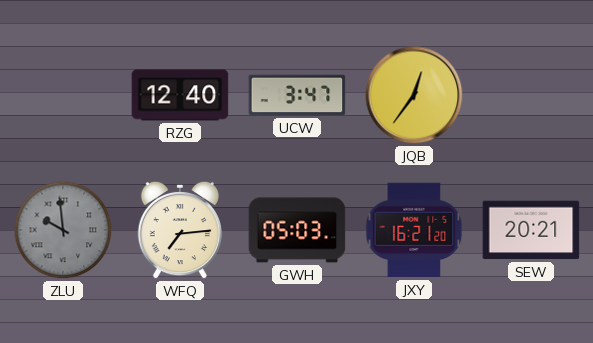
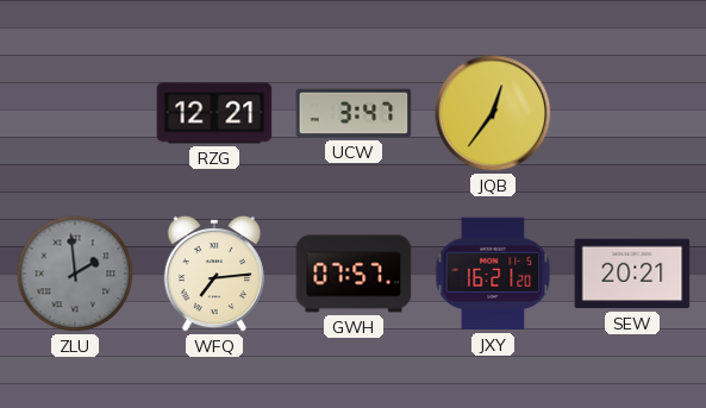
RZG: 12:40 -> 12:21 (214, 113)
ZLU: 9:59 -> 1:59 (75, 274)
GWH: 05:03 -> 07:57 (354, 274)
